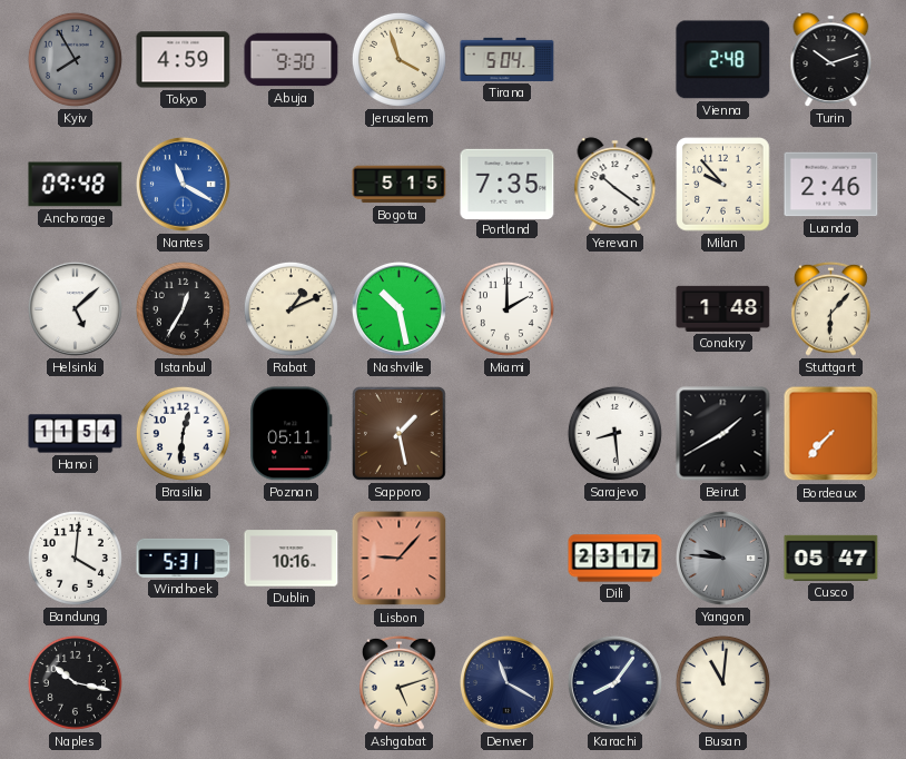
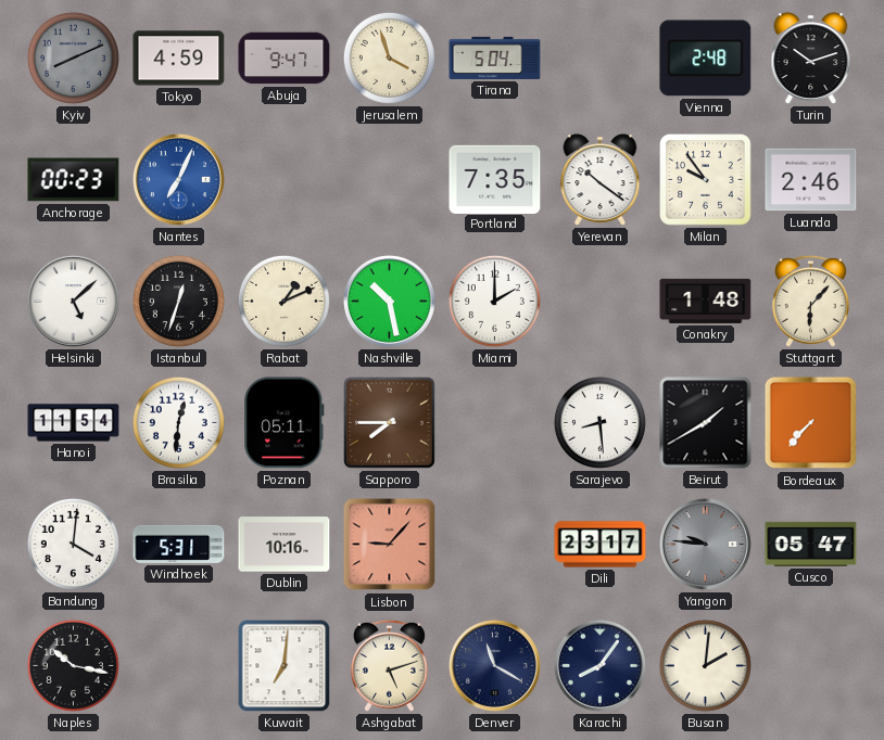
Kyiv: 7:55 -> 8:11 (73, 58)
Abuja: 9:30 -> 9:47 (285, 59)
Anchorage: 09:48 -> 00:23 (74, 180)
Nantes: 11:20 -> 7:04 (178, 179)
Bogota: 5:15 -> none (400, 185)
Milan: 9:53 -> 9:54 (706, 180)
Istanbul: 12:35 -> 12:33 (178, 301)
Sapporo: 1:28 -> 7:45 (390, 423)
Kuwait: none -> 7:01 (285, 666)
Busan: 11:01 -> 2:01 (705, 665)
